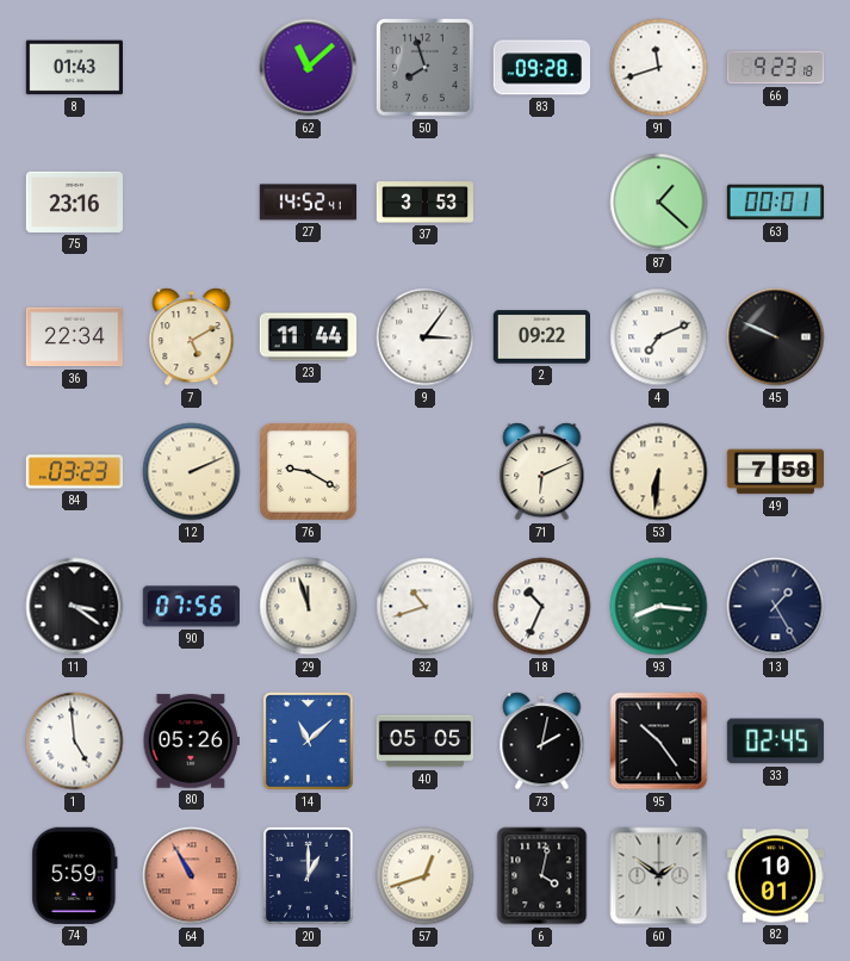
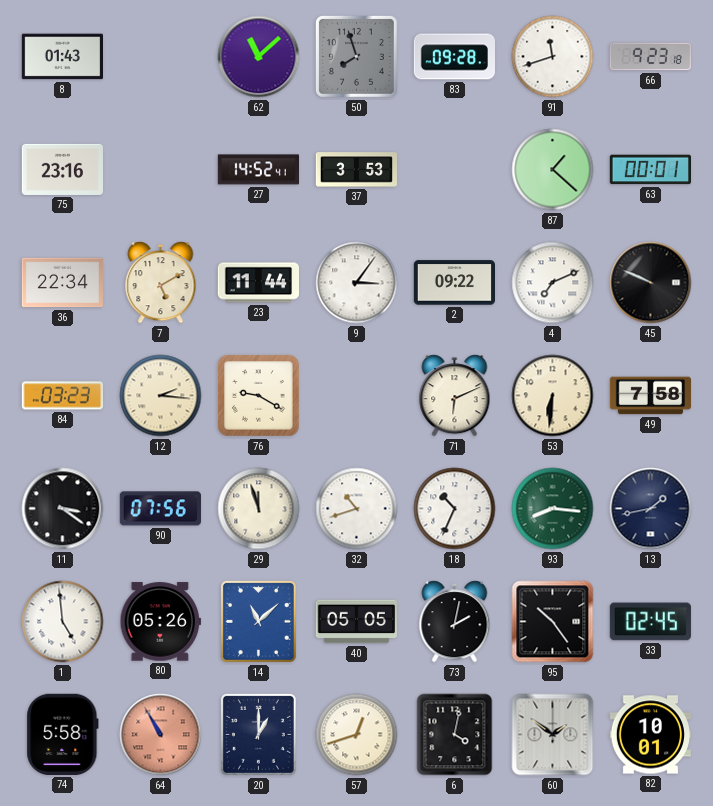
12: 2:11 -> 2:16 (161, 396)
13: 1:25 -> 1:43 (651, 509)
74: 5:59 -> 5:58 (63, 734)
